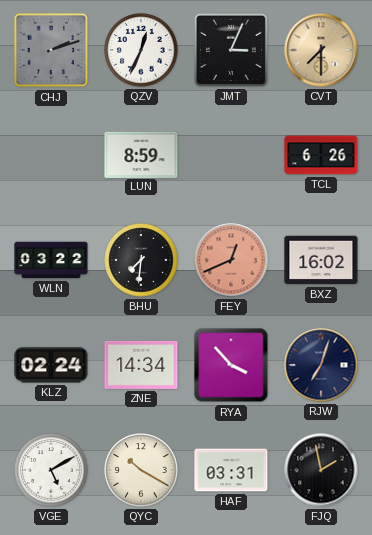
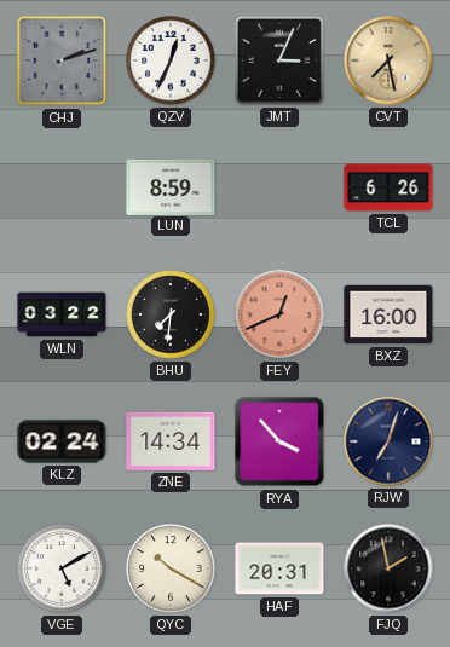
CVT: 7:30 -> 7:28 (388, 60)
BXZ: 16:02 -> 16:00 (388, 314)
HAF: 03:31 -> 20:31 (279, 568)
